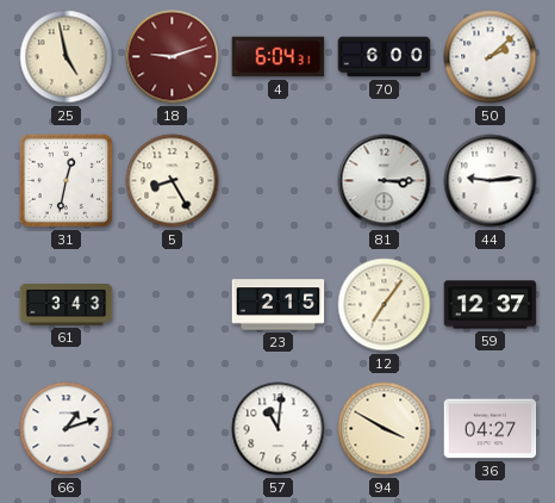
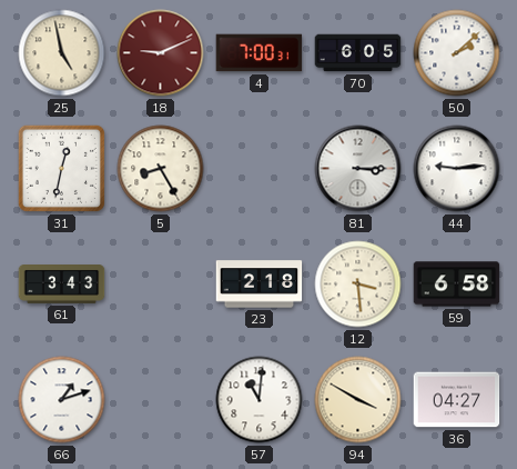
18: 9:12 -> 9:11 (161, 53)
4: 6:04 -> 7:00 (260, 53)
70: 6:00 -> 6:05 (358, 53)
23: 2:15 -> 2:18 (260, 285)
12: 7:06 -> 3:29 (358, 285)
59: 12:37 -> 6:58 (457, 285)
